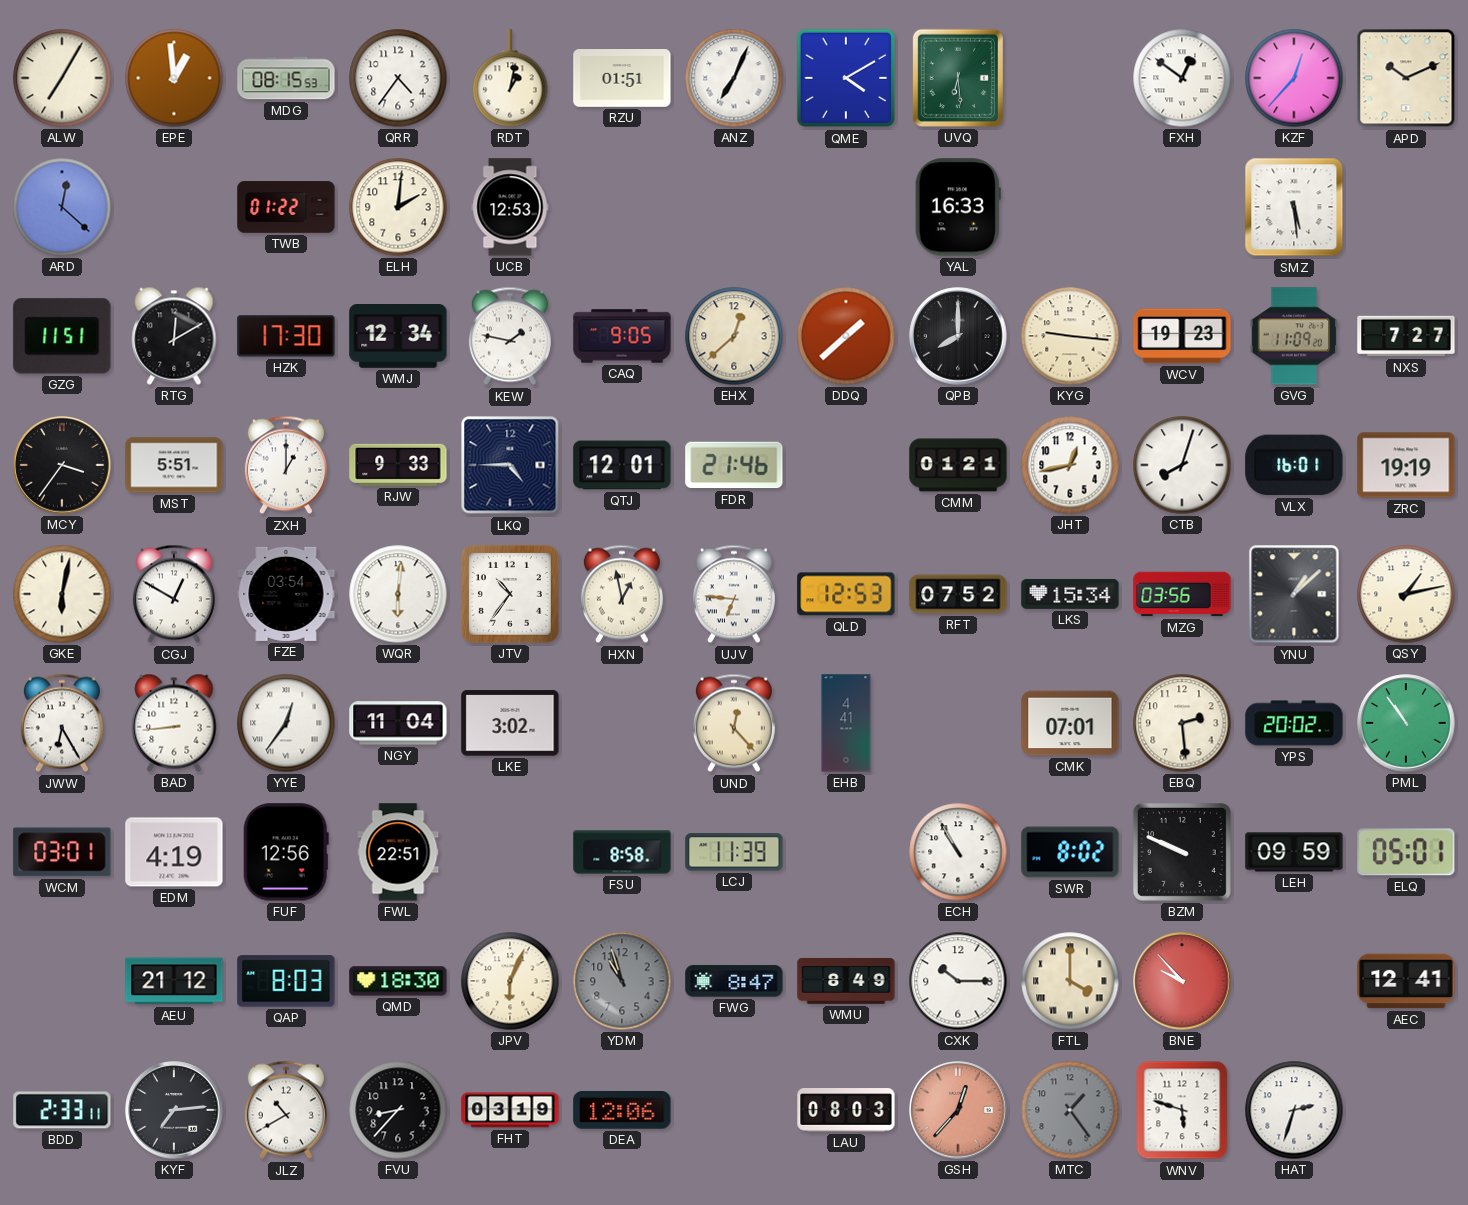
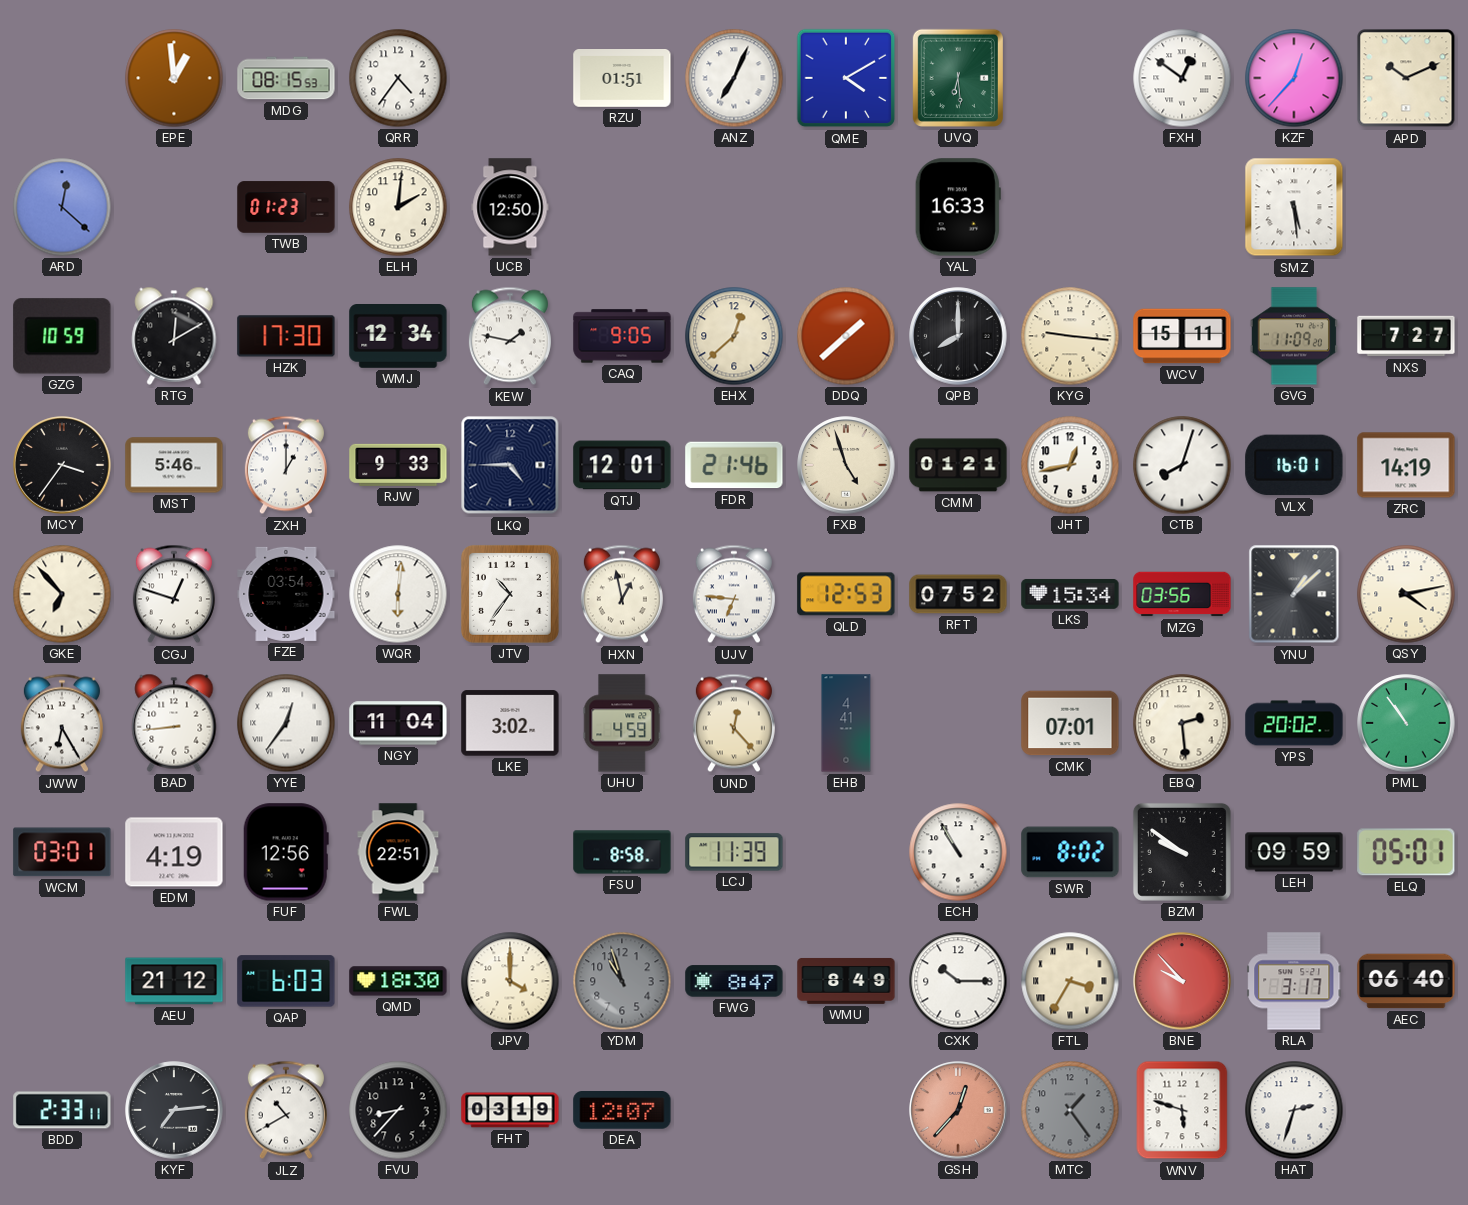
ALW: 7:05 -> none (62, 78)
RDT: 1:02 -> none (510, 78)
TWB: 01:22 -> 01:23 (286, 207)
UCB: 12:53 -> 12:50 (510, 207)
GZG: 11:51 -> 10:59 (62, 336)
WCV: 19:23 -> 15:11 (1182, 336)
MST: 5:51 -> 5:46 (174, 465)
FXB: none -> 4:57 (846, 465)
ZRC: 19:19 -> 14:19 (1406, 465)
GKE: 6:02 -> 6:53 (62, 594)
CGJ: 12:50 -> 12:48 (174, 594)
QSY: 1:13 -> 4:13 (1406, 594)
UHU: none -> 4:59 (622, 723)
BZM: 9:49 -> 9:51 (1182, 852)
QAP: 8:03 -> 6:03 (286, 981)
JPV: 6:04 -> 4:00 (510, 981)
FTL: 4:00 -> 3:35 (1070, 981)
RLA: none -> 3:17 (1294, 981)
AEC: 12:41 -> 06:40 (1406, 981)
DEA: 12:06 -> 12:07 (622, 1110)
LAU: 08:03 -> none (846, 1110)
